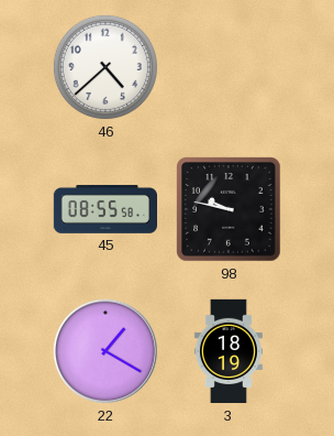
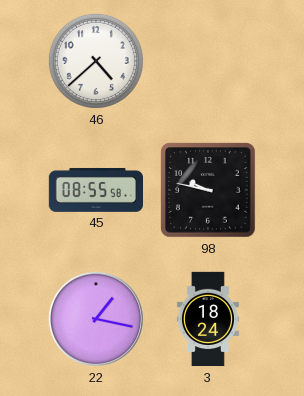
22: 1:20 -> 1:17 (96, 319)
3: 18:19 -> 18:24 (208, 319)
